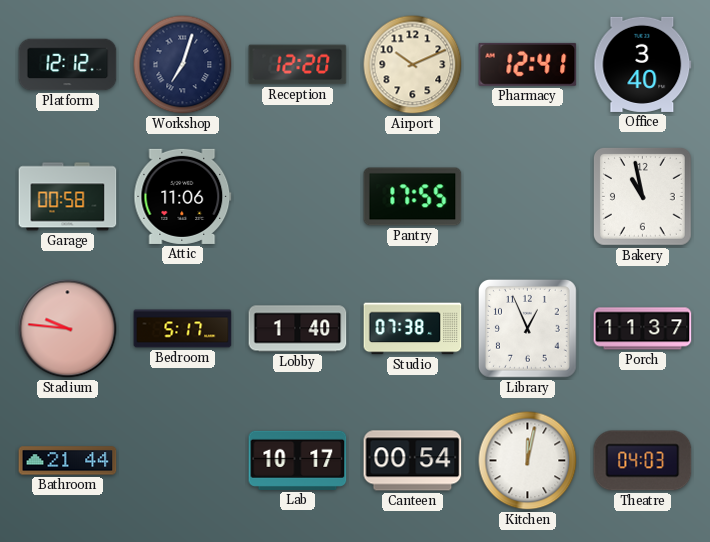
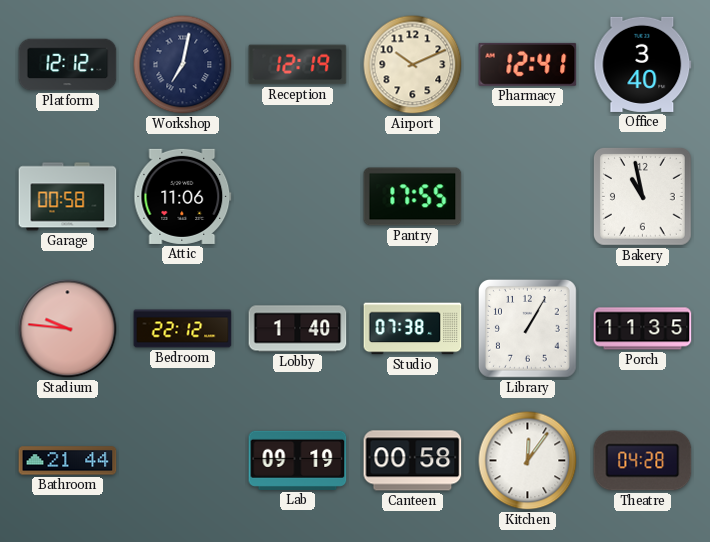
Workshop: 7:03 -> 7:02 (183, 65)
Reception: 12:20 -> 12:19 (298, 65)
Bedroom: 5:17 -> 22:12 (183, 329)
Library: 12:56 -> 1:05 (527, 328)
Porch: 11:37 -> 11:35 (643, 329)
Lab: 10:17 -> 09:19 (298, 460)
Canteen: 00:54 -> 00:58 (413, 461)
Kitchen: 12:02 -> 12:06 (528, 461)
Theatre: 04:03 -> 04:28 (643, 461)
